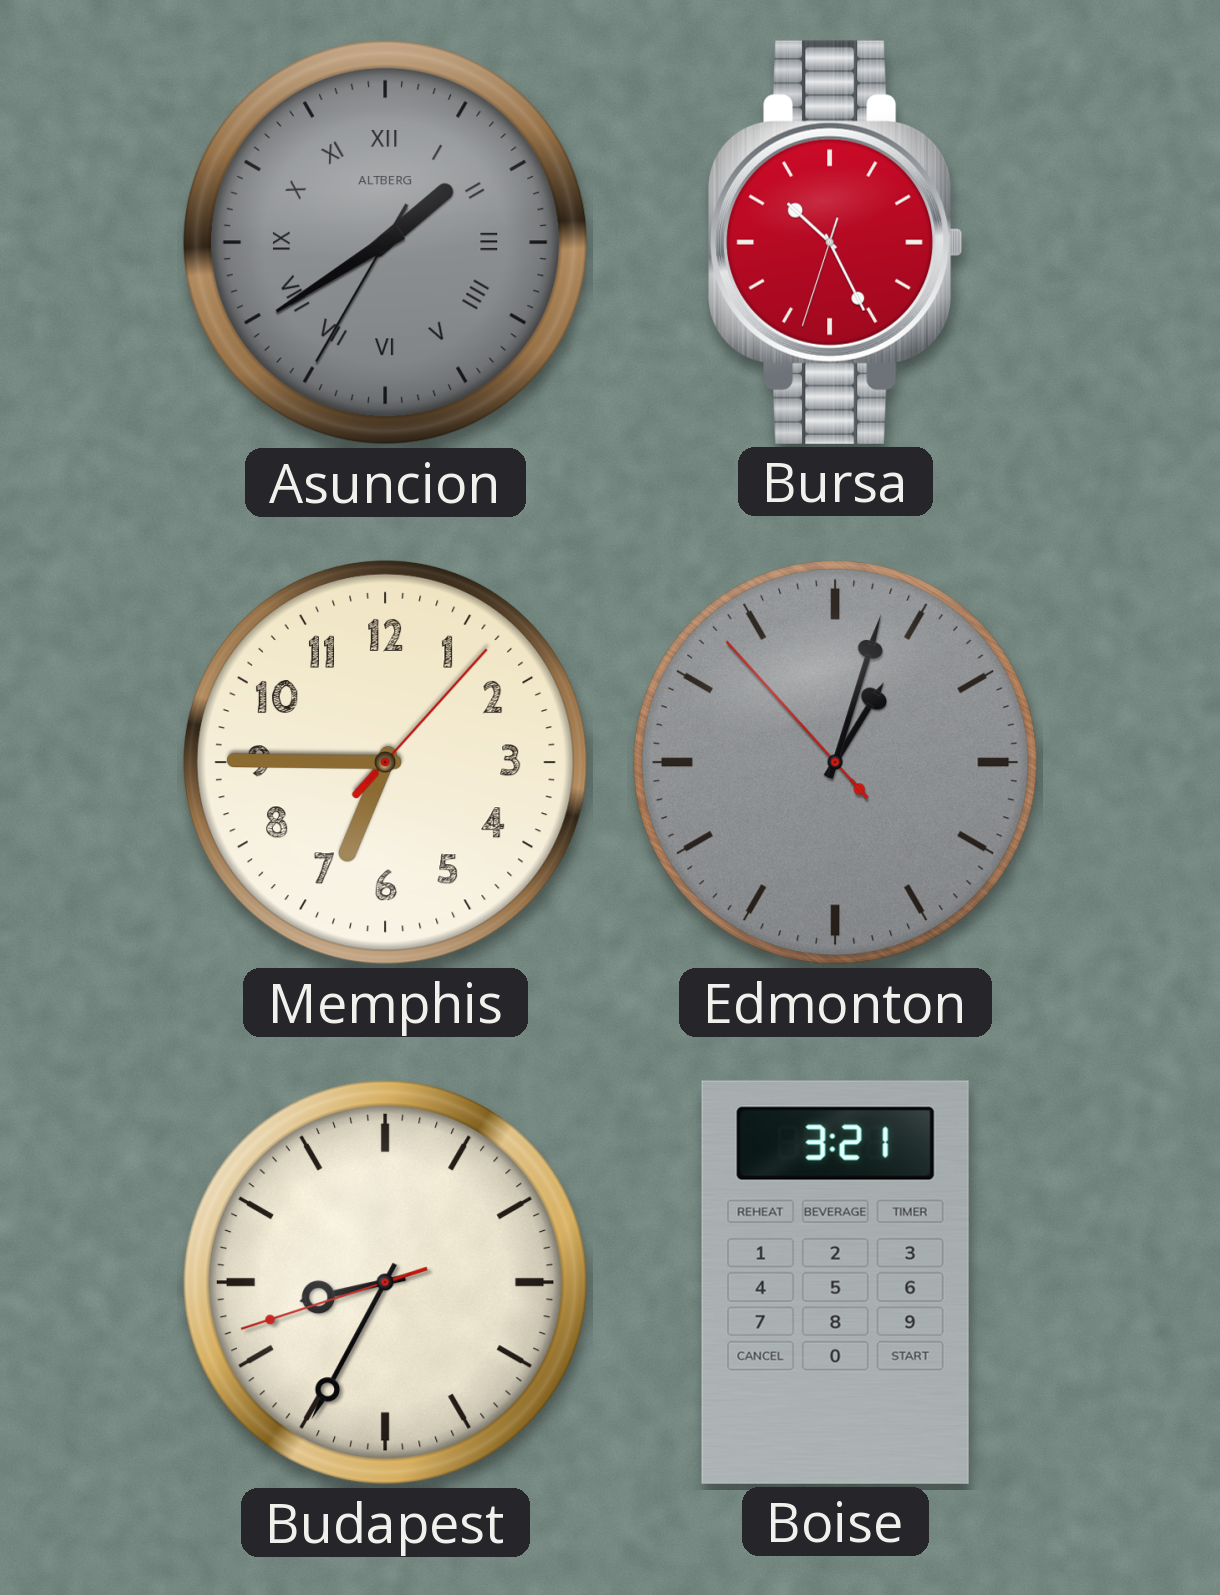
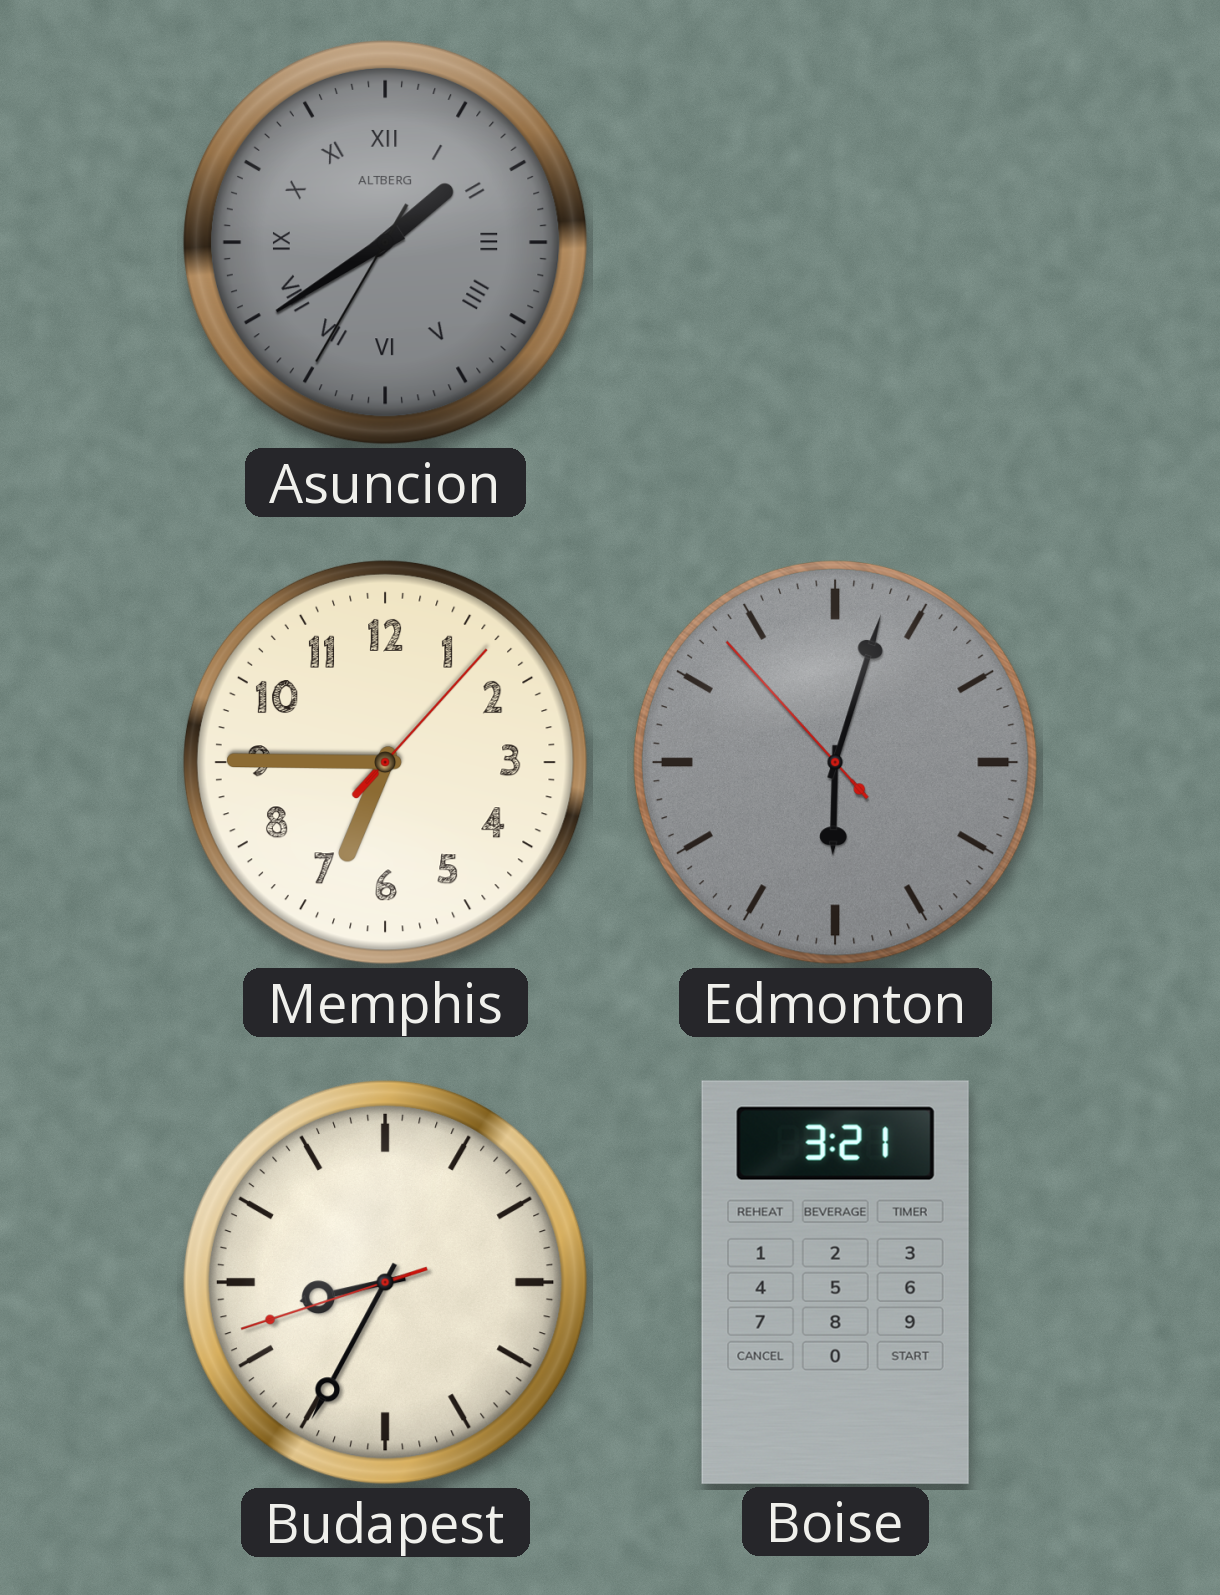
Bursa: 10:25 -> none (835, 242)
Edmonton: 1:02 -> 6:02 (835, 762)
